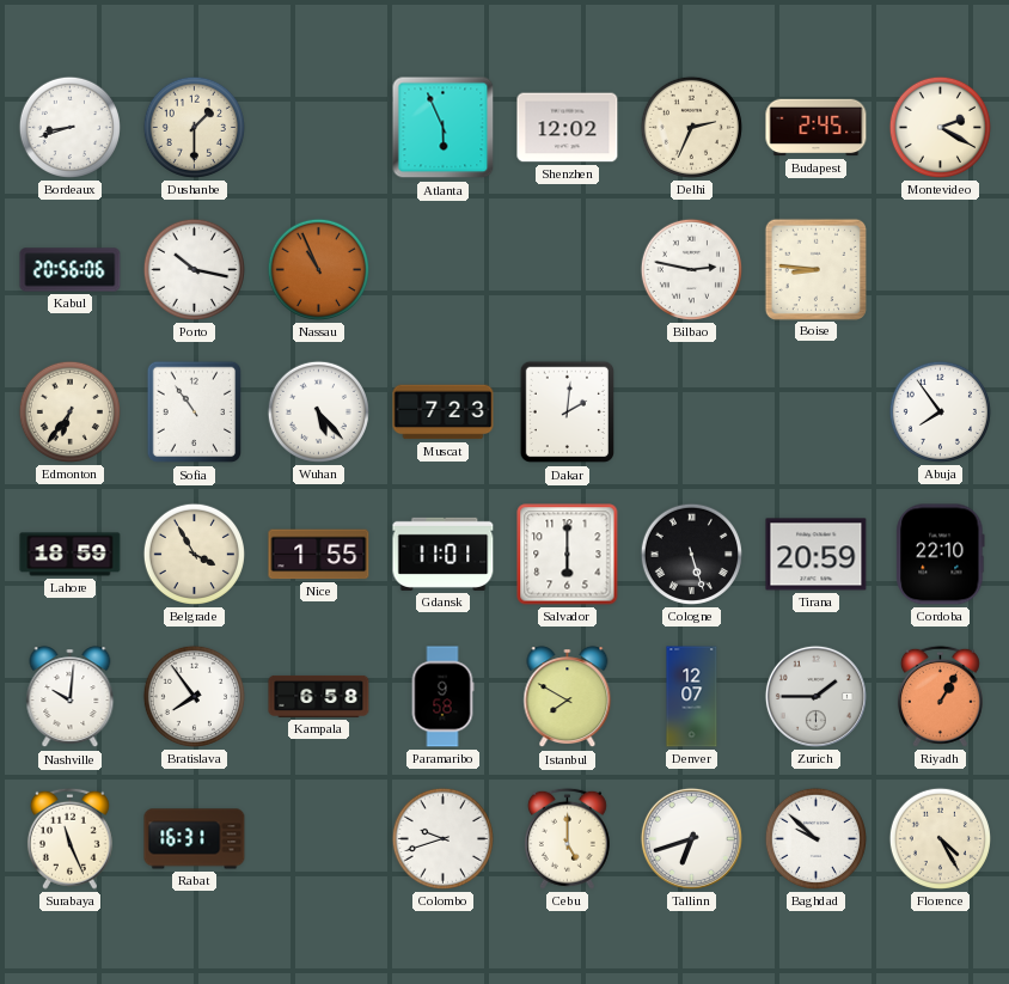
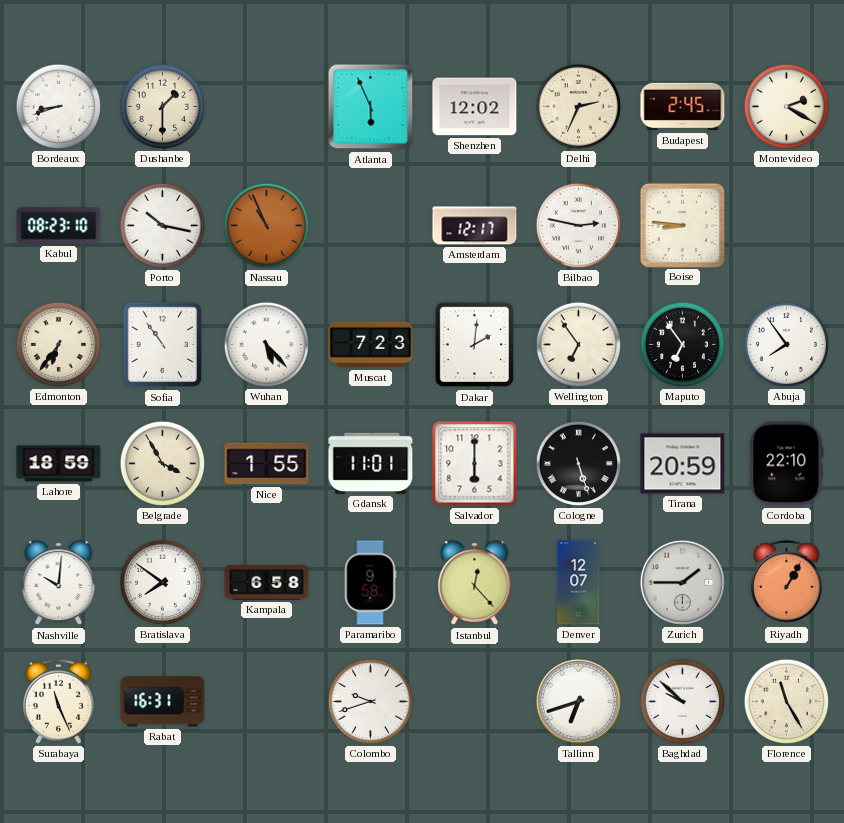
Kabul: 20:56 -> 08:23 (59, 226)
Amsterdam: none -> 12:17 (475, 226)
Wellington: none -> 6:54 (578, 344)
Maputo: none -> 6:54 (682, 344)
Bratislava: 7:54 -> 7:51 (162, 582)
Istanbul: 7:50 -> 12:23 (475, 583)
Cebu: 5:00 -> none (567, 838)
Florence: 4:25 -> 11:25 (786, 701)
